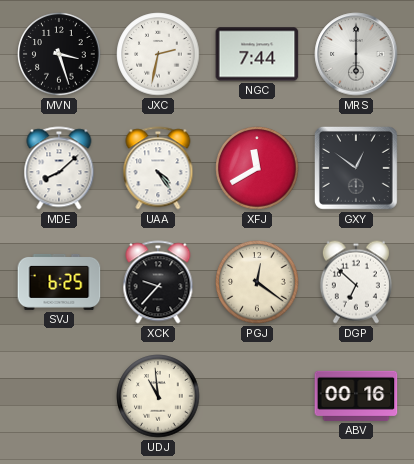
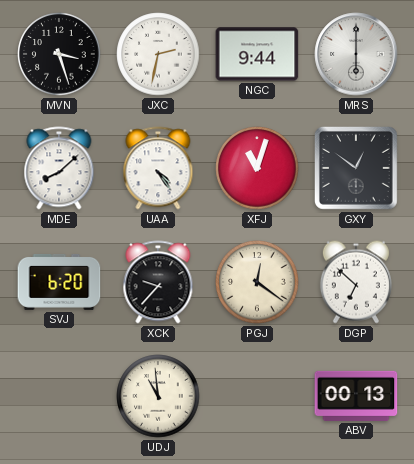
NGC: 7:44 -> 9:44 (257, 54)
XFJ: 11:40 -> 11:03 (257, 168)
SVJ: 6:25 -> 6:20 (59, 282)
ABV: 00:16 -> 00:13 (356, 396)
